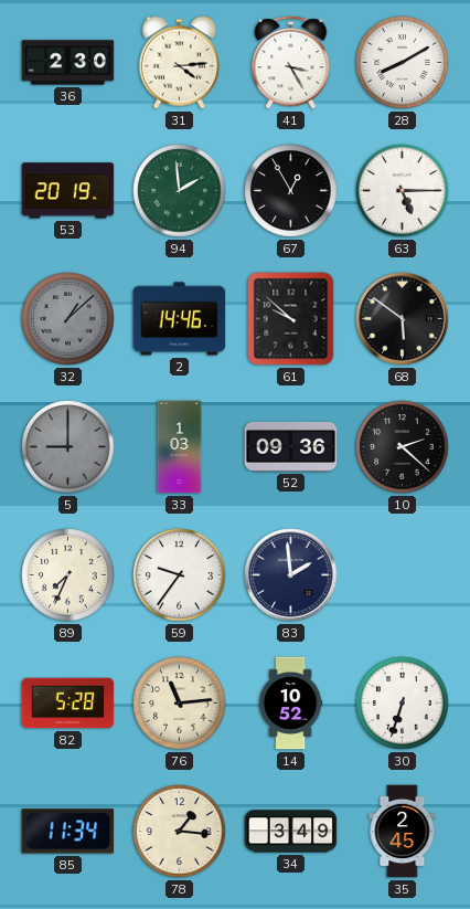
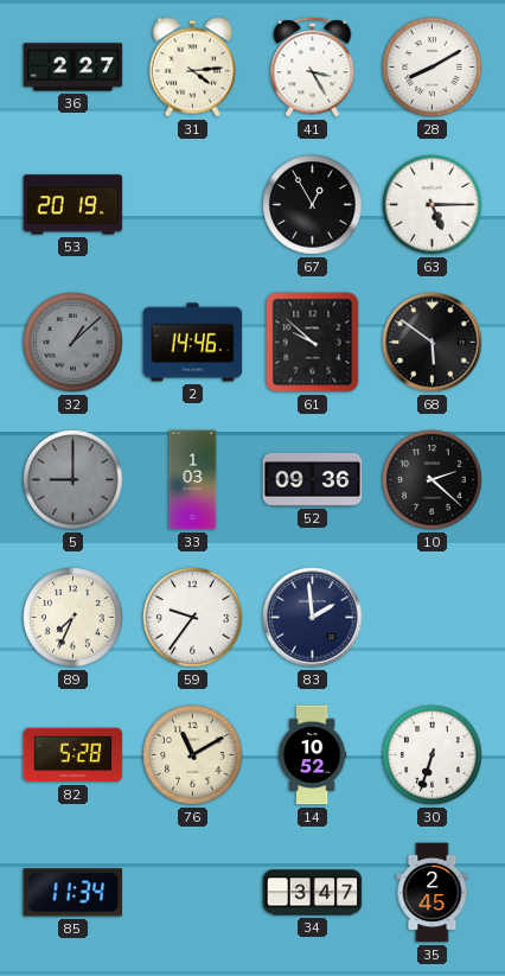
36: 2:30 -> 2:27 (73, 68)
94: 1:59 -> none (180, 191)
76: 11:14 -> 11:10 (193, 755)
78: 1:16 -> none (180, 832)
34: 3:49 -> 3:47 (313, 893)
